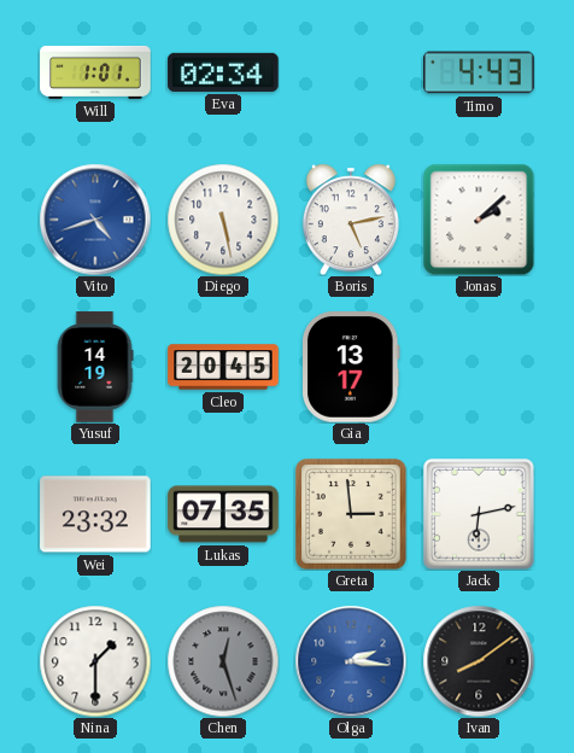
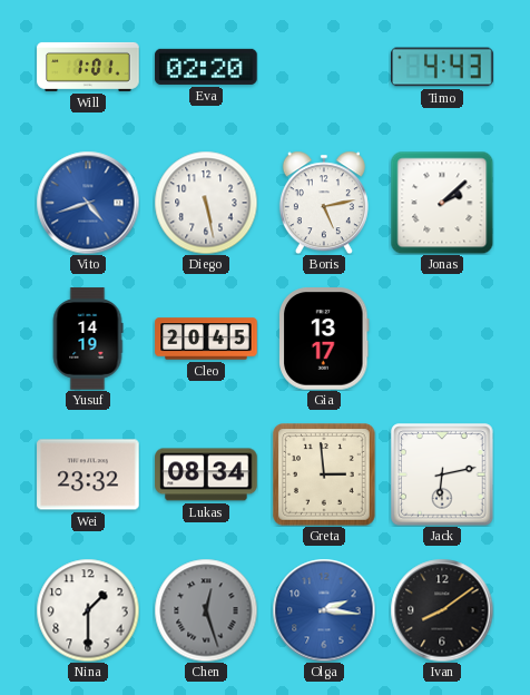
Eva: 02:34 -> 02:20 (206, 67)
Lukas: 07:35 -> 08:34 (206, 474)
